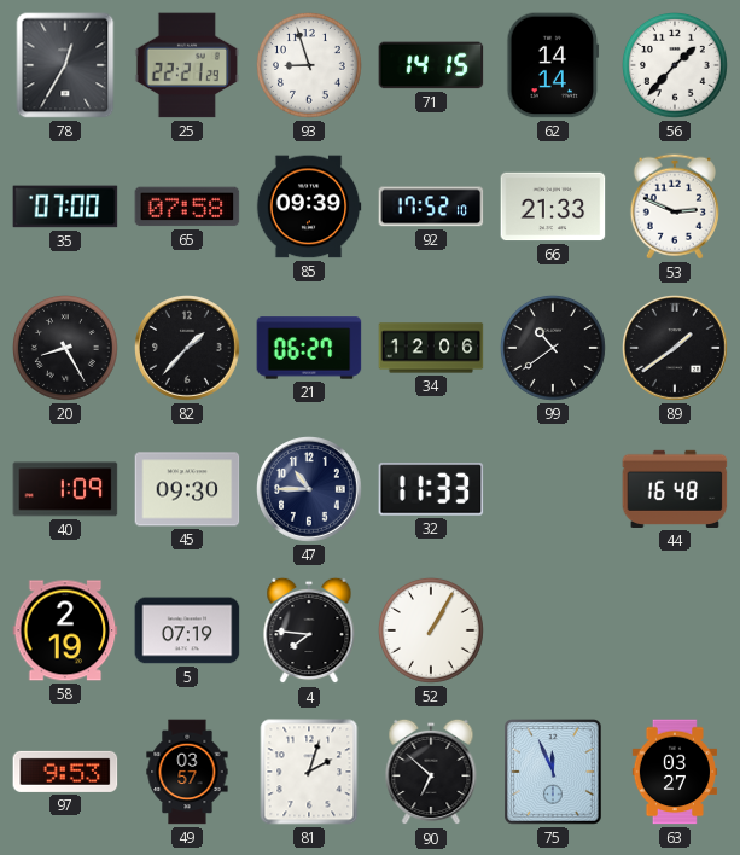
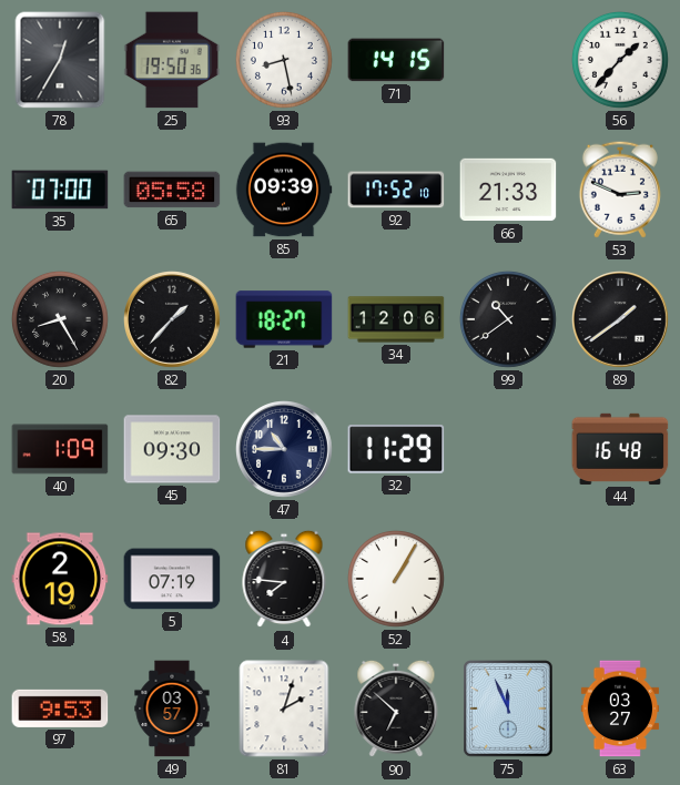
25: 22:21 -> 19:50 (172, 60)
93: 8:57 -> 8:28 (284, 60)
62: 14:14 -> none (553, 65)
65: 07:58 -> 05:58 (172, 190)
21: 06:27 -> 18:27 (284, 319)
32: 11:33 -> 11:29 (396, 449)
